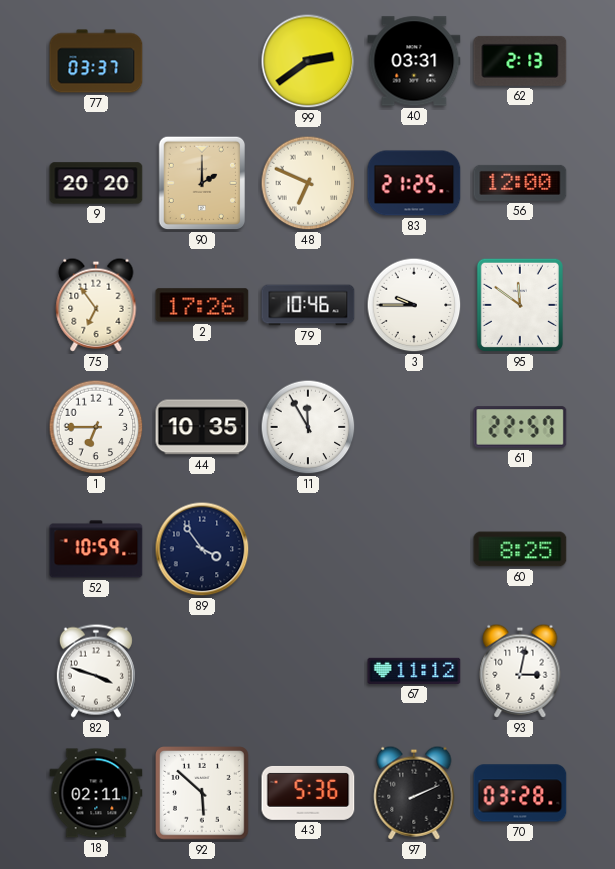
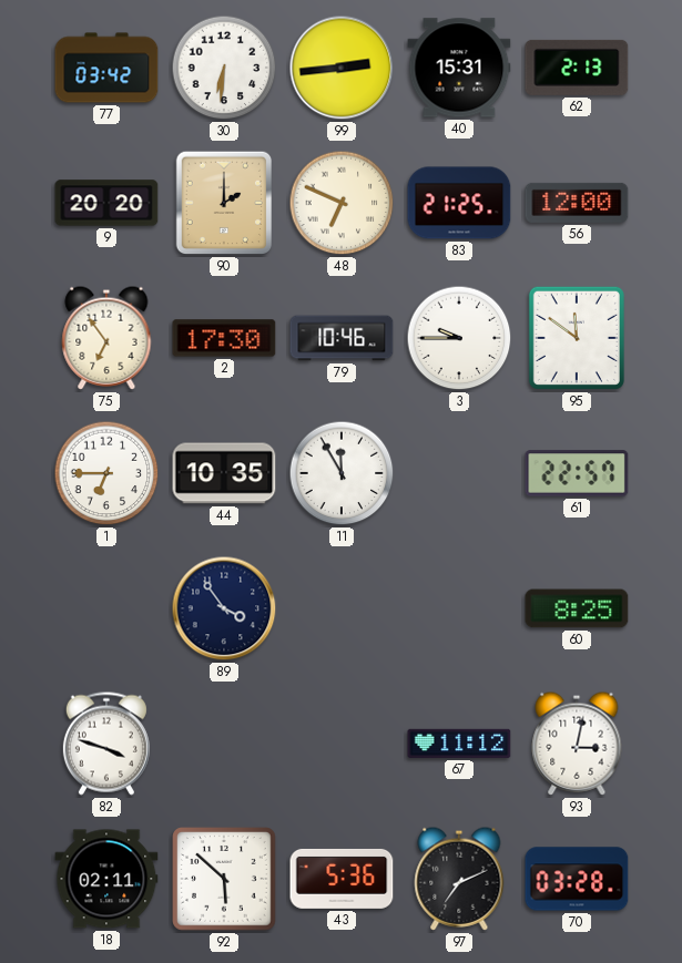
77: 03:37 -> 03:42 (106, 68)
30: none -> 6:31 (224, 68)
99: 2:39 -> 2:44 (342, 68)
40: 03:31 -> 15:31 (459, 68)
2: 17:26 -> 17:30 (224, 338)
52: 10:59 -> none (96, 549)
97: 2:11 -> 7:11 (459, 879)
